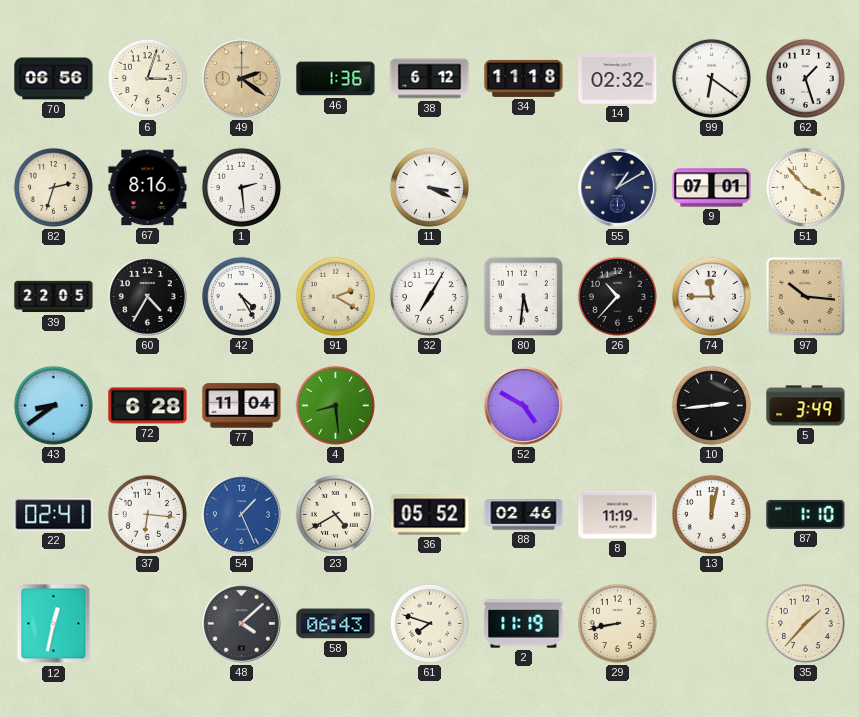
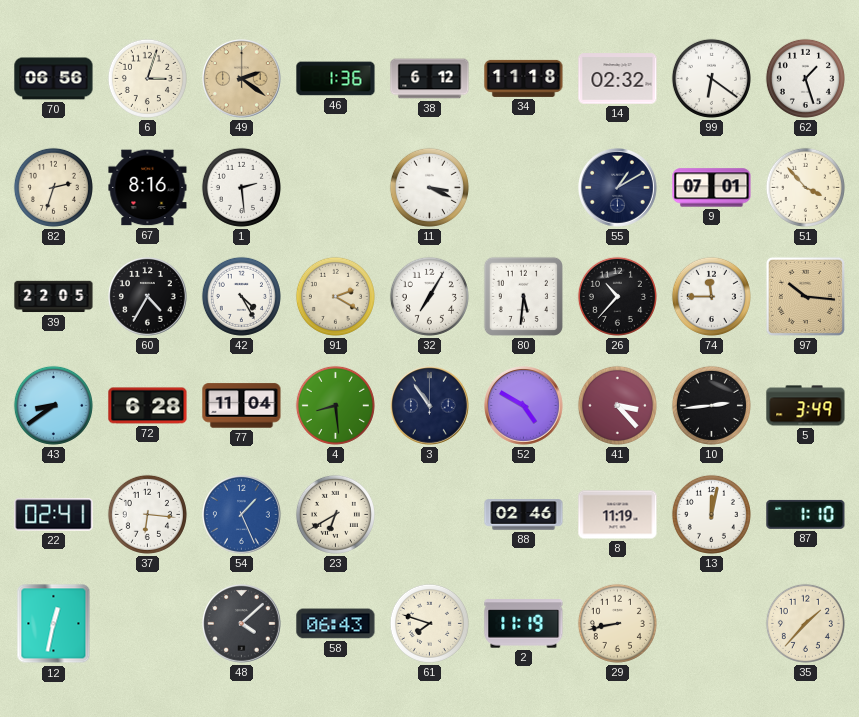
3: none -> 10:54 (430, 406)
41: none -> 3:23 (617, 405)
23: 4:40 -> 6:40 (335, 514)
36: 05:52 -> none (430, 515)
